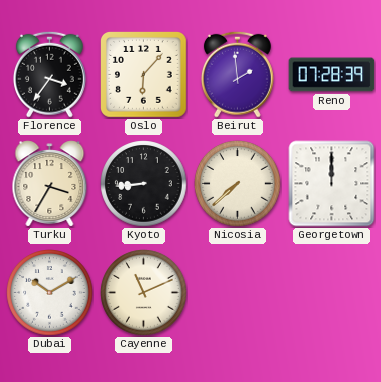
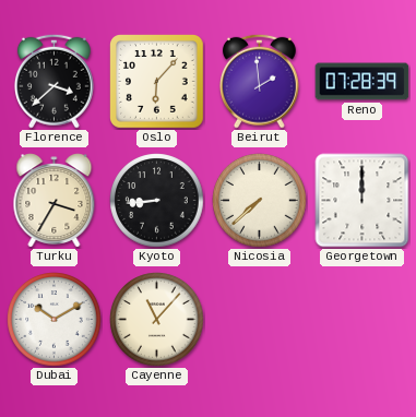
Florence: 3:36 -> 3:38 (54, 81)
Cayenne: 11:11 -> 11:07 (157, 320)
